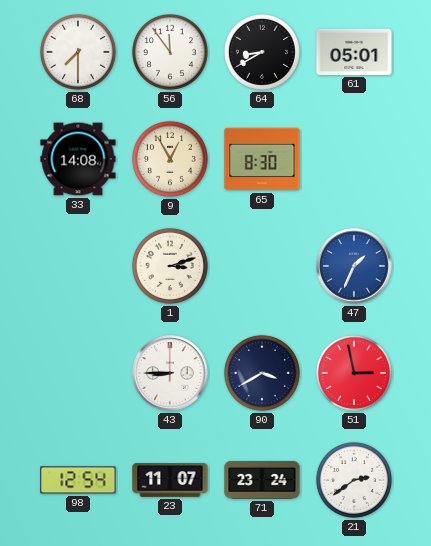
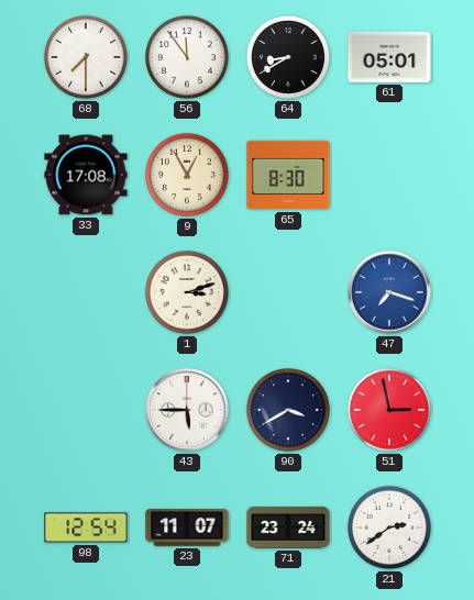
33: 14:08 -> 17:08 (86, 175)
47: 1:34 -> 7:18 (389, 292)
43: 8:45 -> 5:45 (187, 410)
